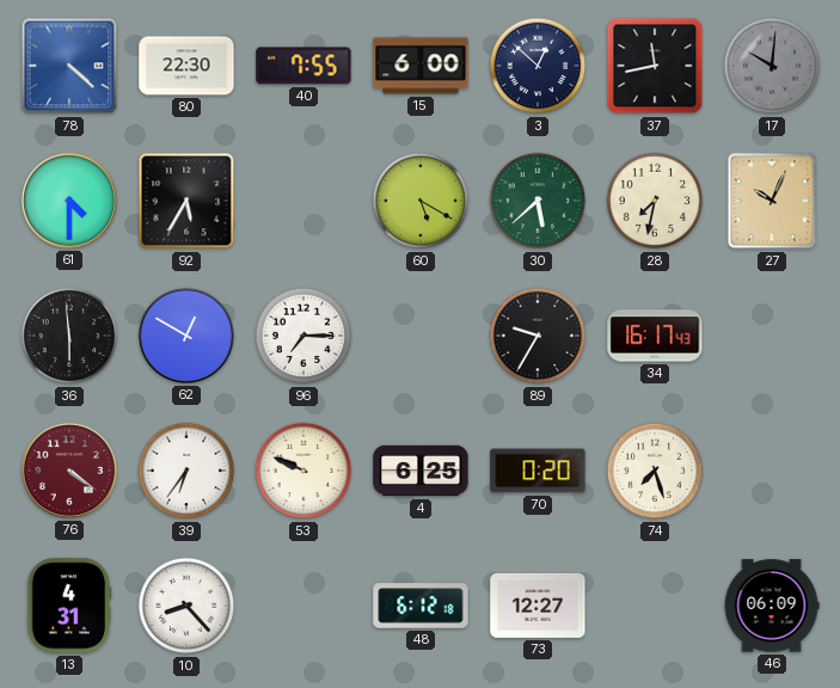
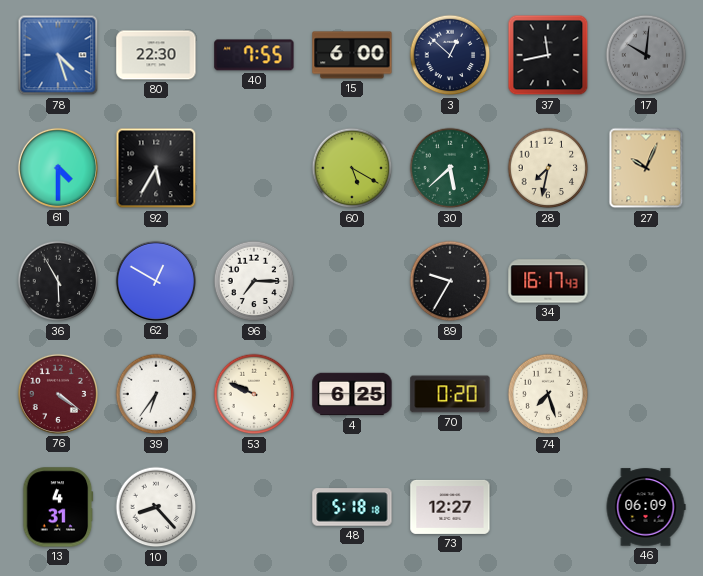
78: 4:22 -> 4:27 (58, 55)
36: 5:59 -> 5:55 (58, 281)
48: 6:12 -> 5:18 (352, 507)
